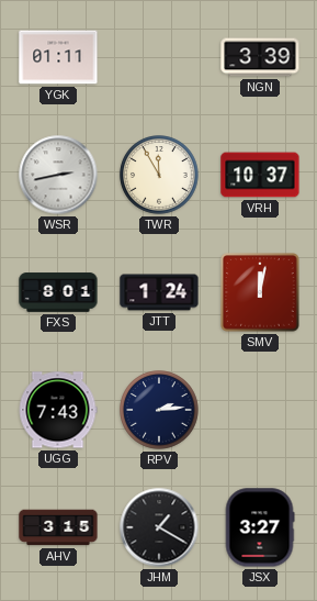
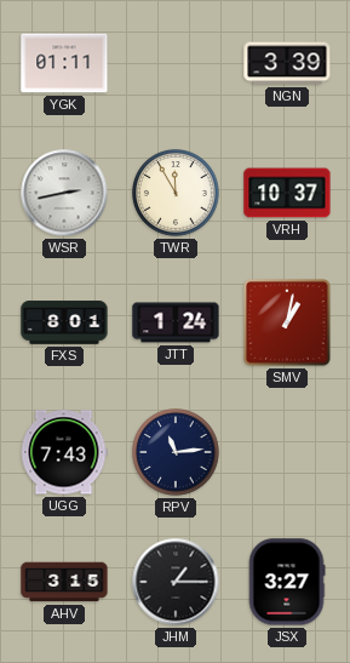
SMV: 12:02 -> 1:02 (287, 322)
RPV: 2:14 -> 11:14 (176, 452)
JHM: 1:20 -> 1:15 (176, 582)
